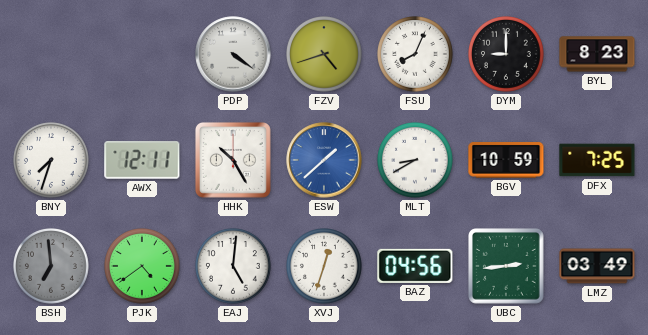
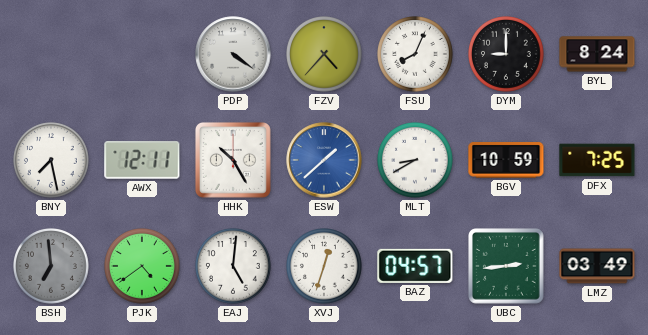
FZV: 4:42 -> 4:37 (325, 55)
BYL: 8:23 -> 8:24 (597, 54)
BNY: 7:33 -> 7:28 (52, 161)
BAZ: 04:56 -> 04:57 (415, 266)
